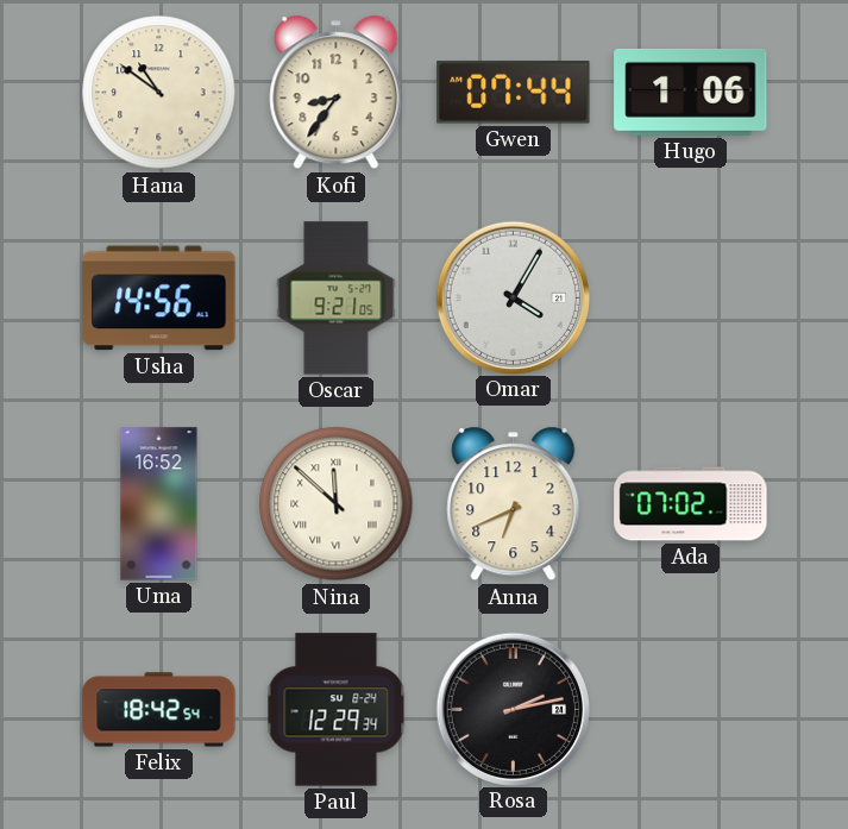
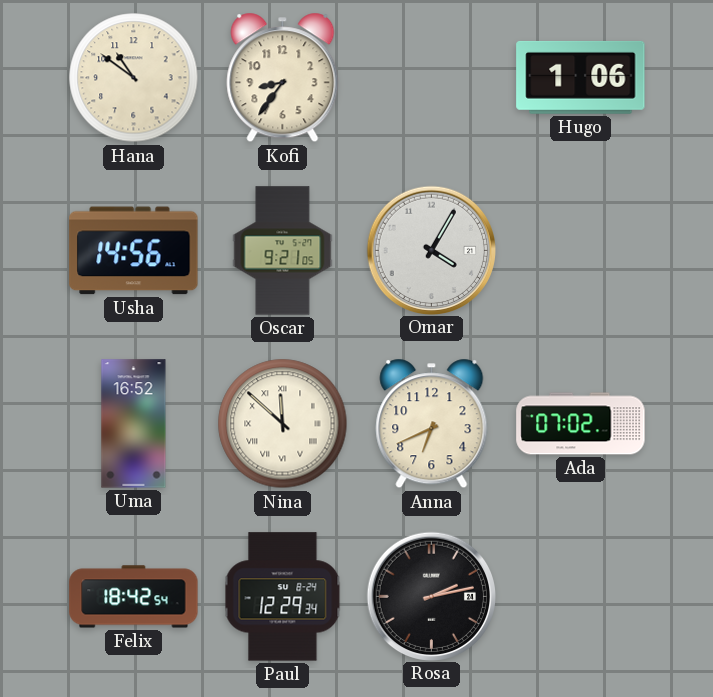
Gwen: 07:44 -> none (514, 93)
